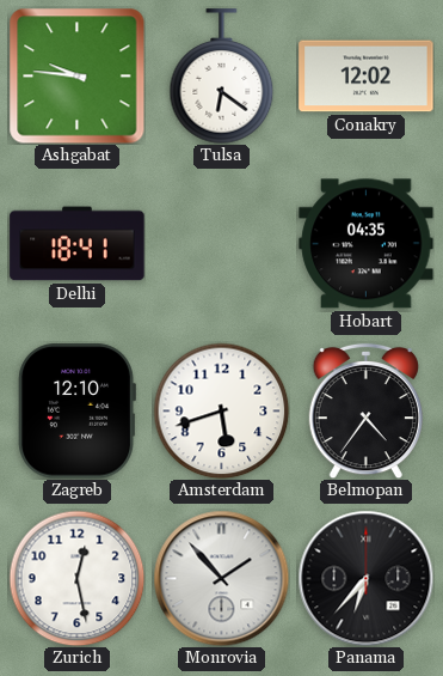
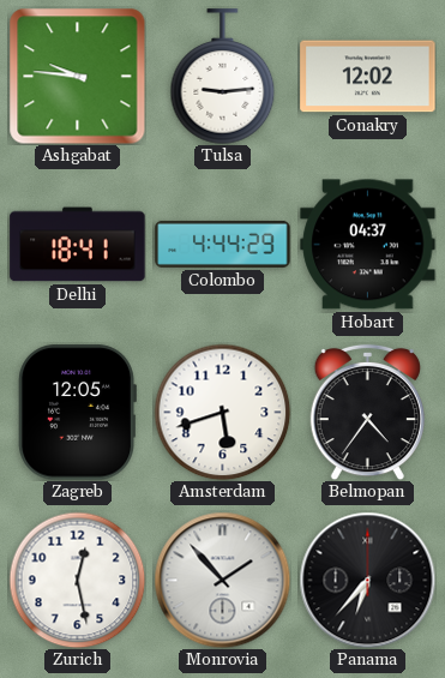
Tulsa: 6:21 -> 9:14 (223, 77)
Colombo: none -> 4:44 (223, 244)
Hobart: 04:35 -> 04:37 (368, 245)
Zagreb: 12:10 -> 12:05 (77, 413)
